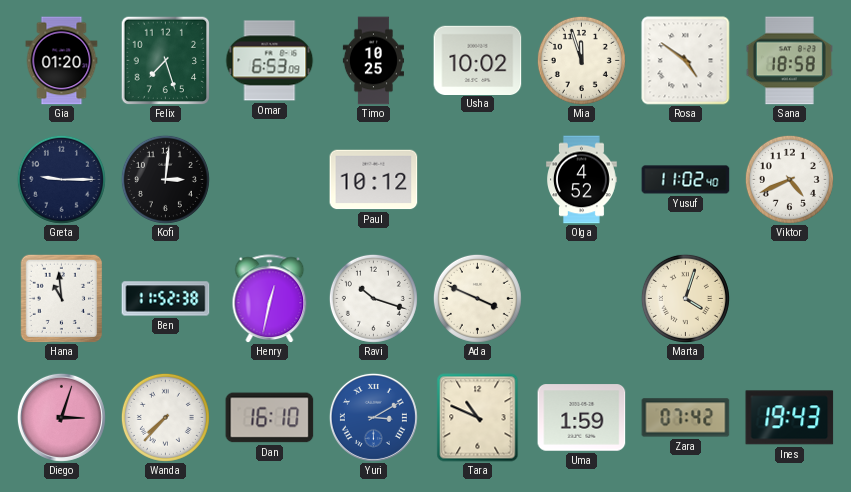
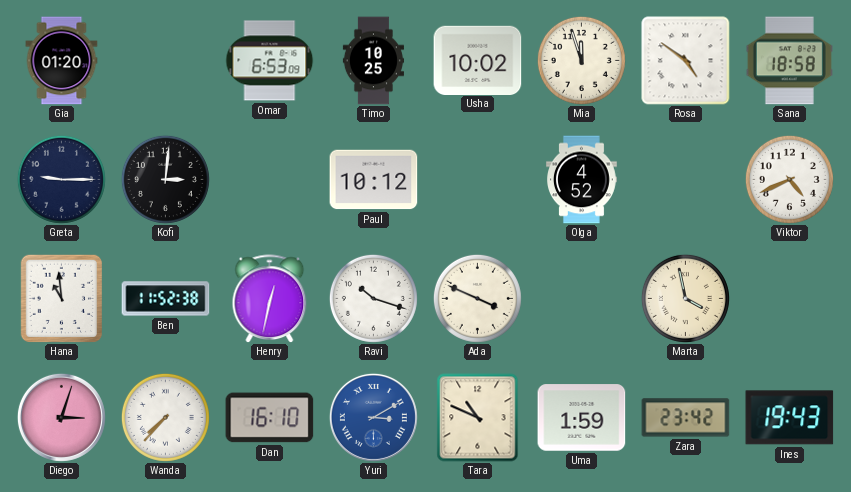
Felix: 7:27 -> none (165, 60)
Yusuf: 11:02 -> none (686, 180)
Marta: 4:03 -> 3:58 (685, 298)
Zara: 07:42 -> 23:42 (686, 418)
